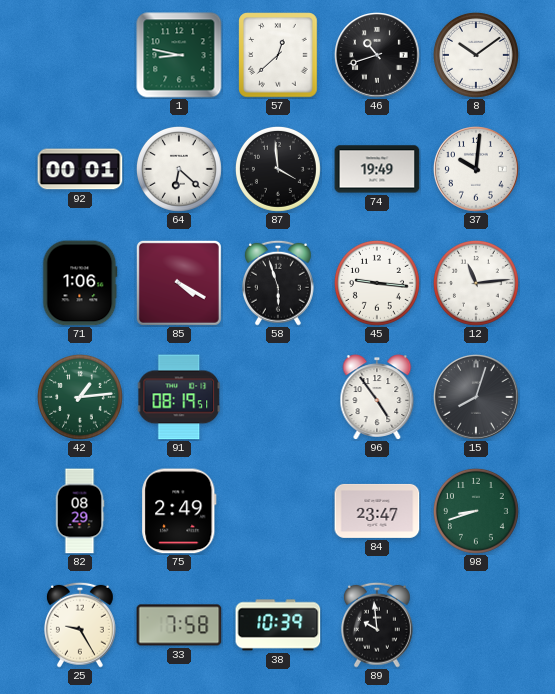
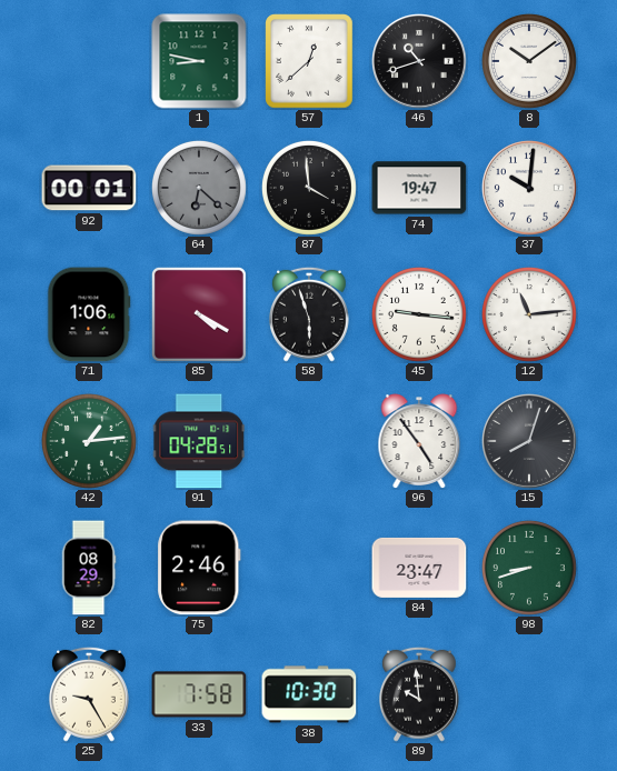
64 dial: white -> grey (199, 188)
74: 19:49 -> 19:47 (419, 188)
91: 08:19 -> 04:28 (199, 441)
75: 2:49 -> 2:46 (199, 568)
38: 10:39 -> 10:30 (309, 694)
